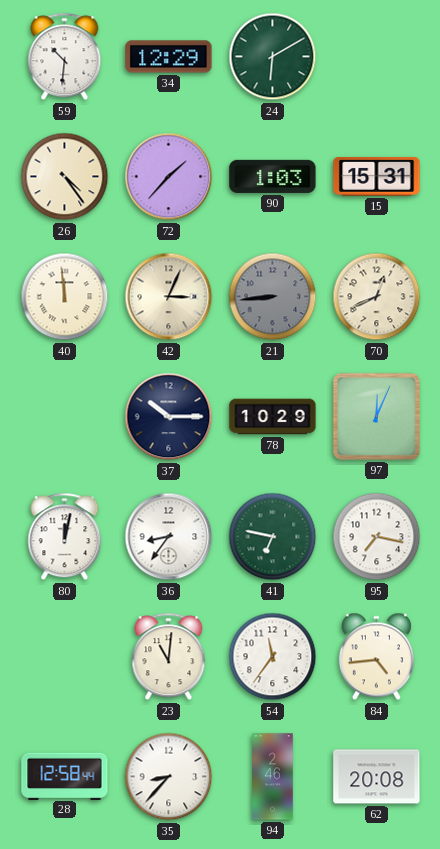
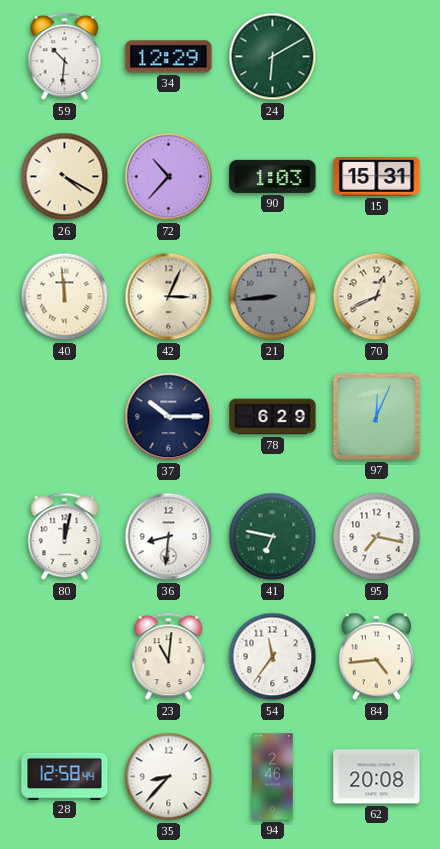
26: 4:24 -> 4:20 (65, 177)
72: 1:37 -> 10:37 (169, 177)
78: 10:29 -> 6:29 (273, 417)
36: 8:36 -> 8:31 (169, 537)
